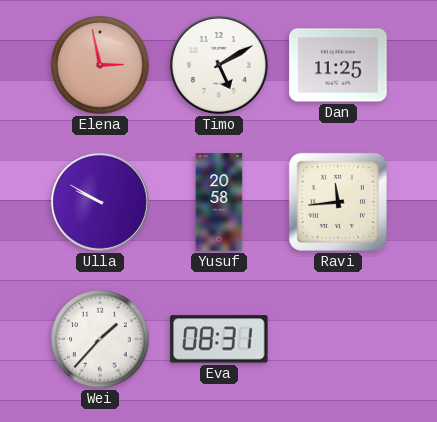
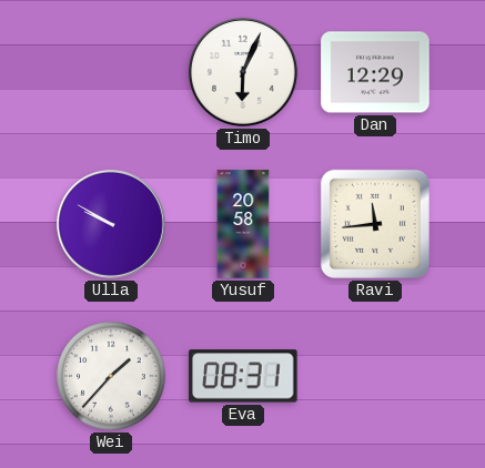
Elena: 2:58 -> none (100, 65)
Timo: 5:10 -> 6:04 (243, 72)
Dan: 11:25 -> 12:29 (375, 72)
